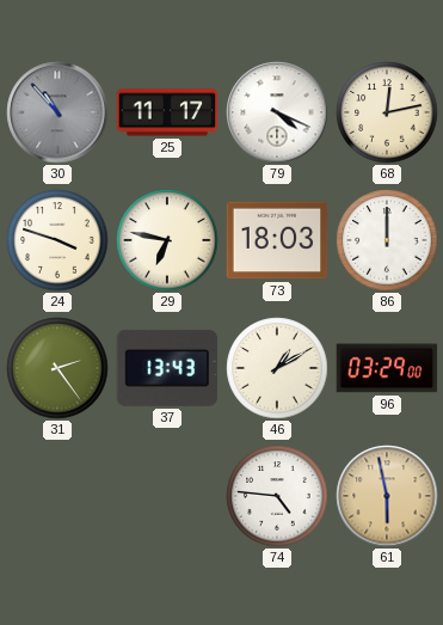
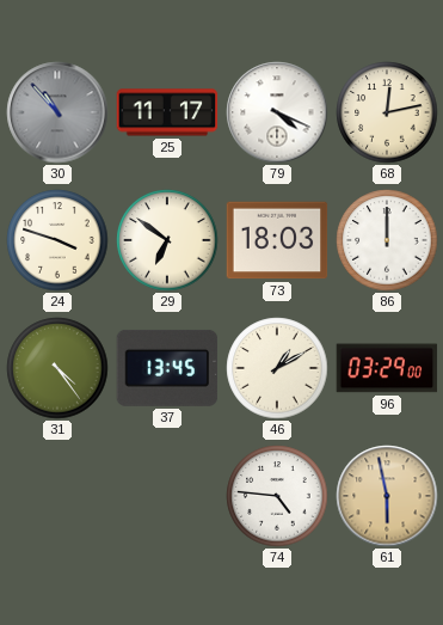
29: 6:47 -> 6:51 (167, 240)
31: 2:24 -> 4:24 (57, 368)
37: 13:43 -> 13:45 (167, 368)
